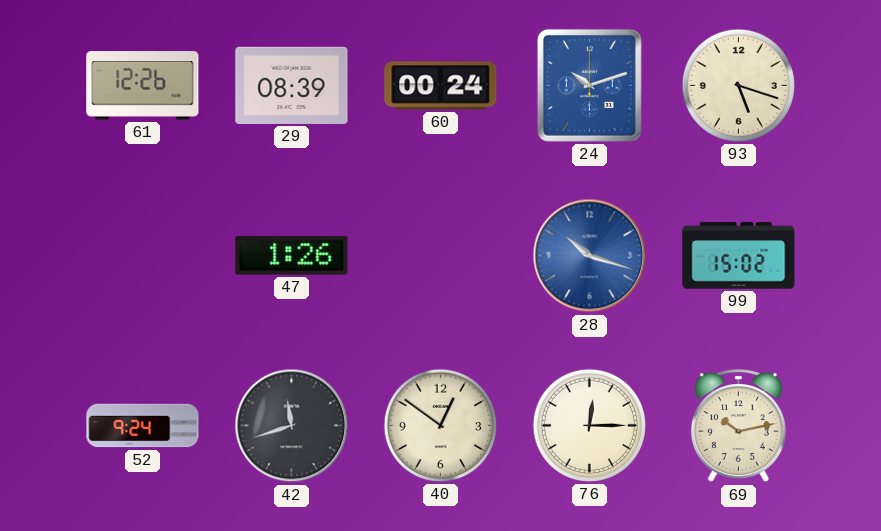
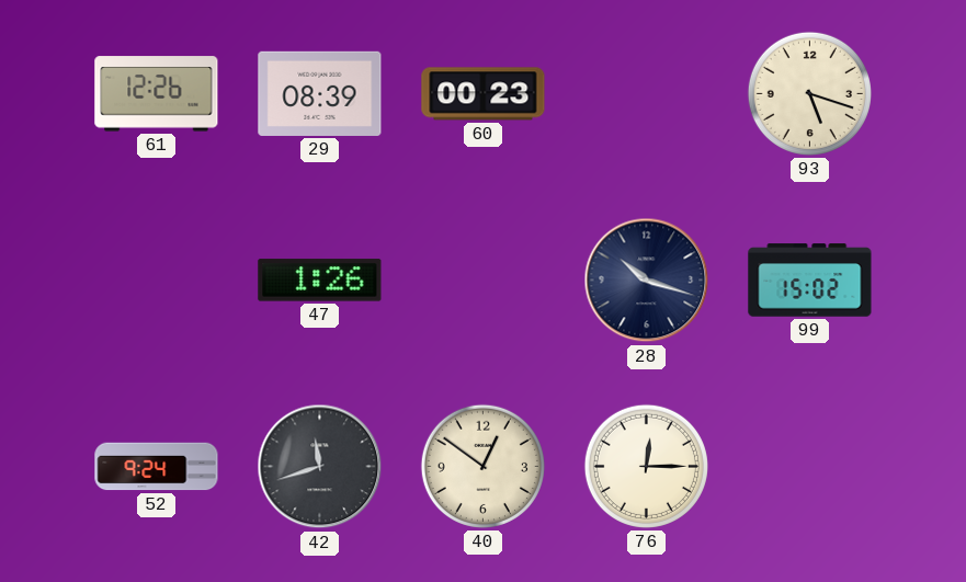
60: 00:24 -> 00:23 (484, 94)
24: 10:12 -> none (589, 85)
28 dial: blue -> navy (647, 281)
69: 10:13 -> none (738, 426)
